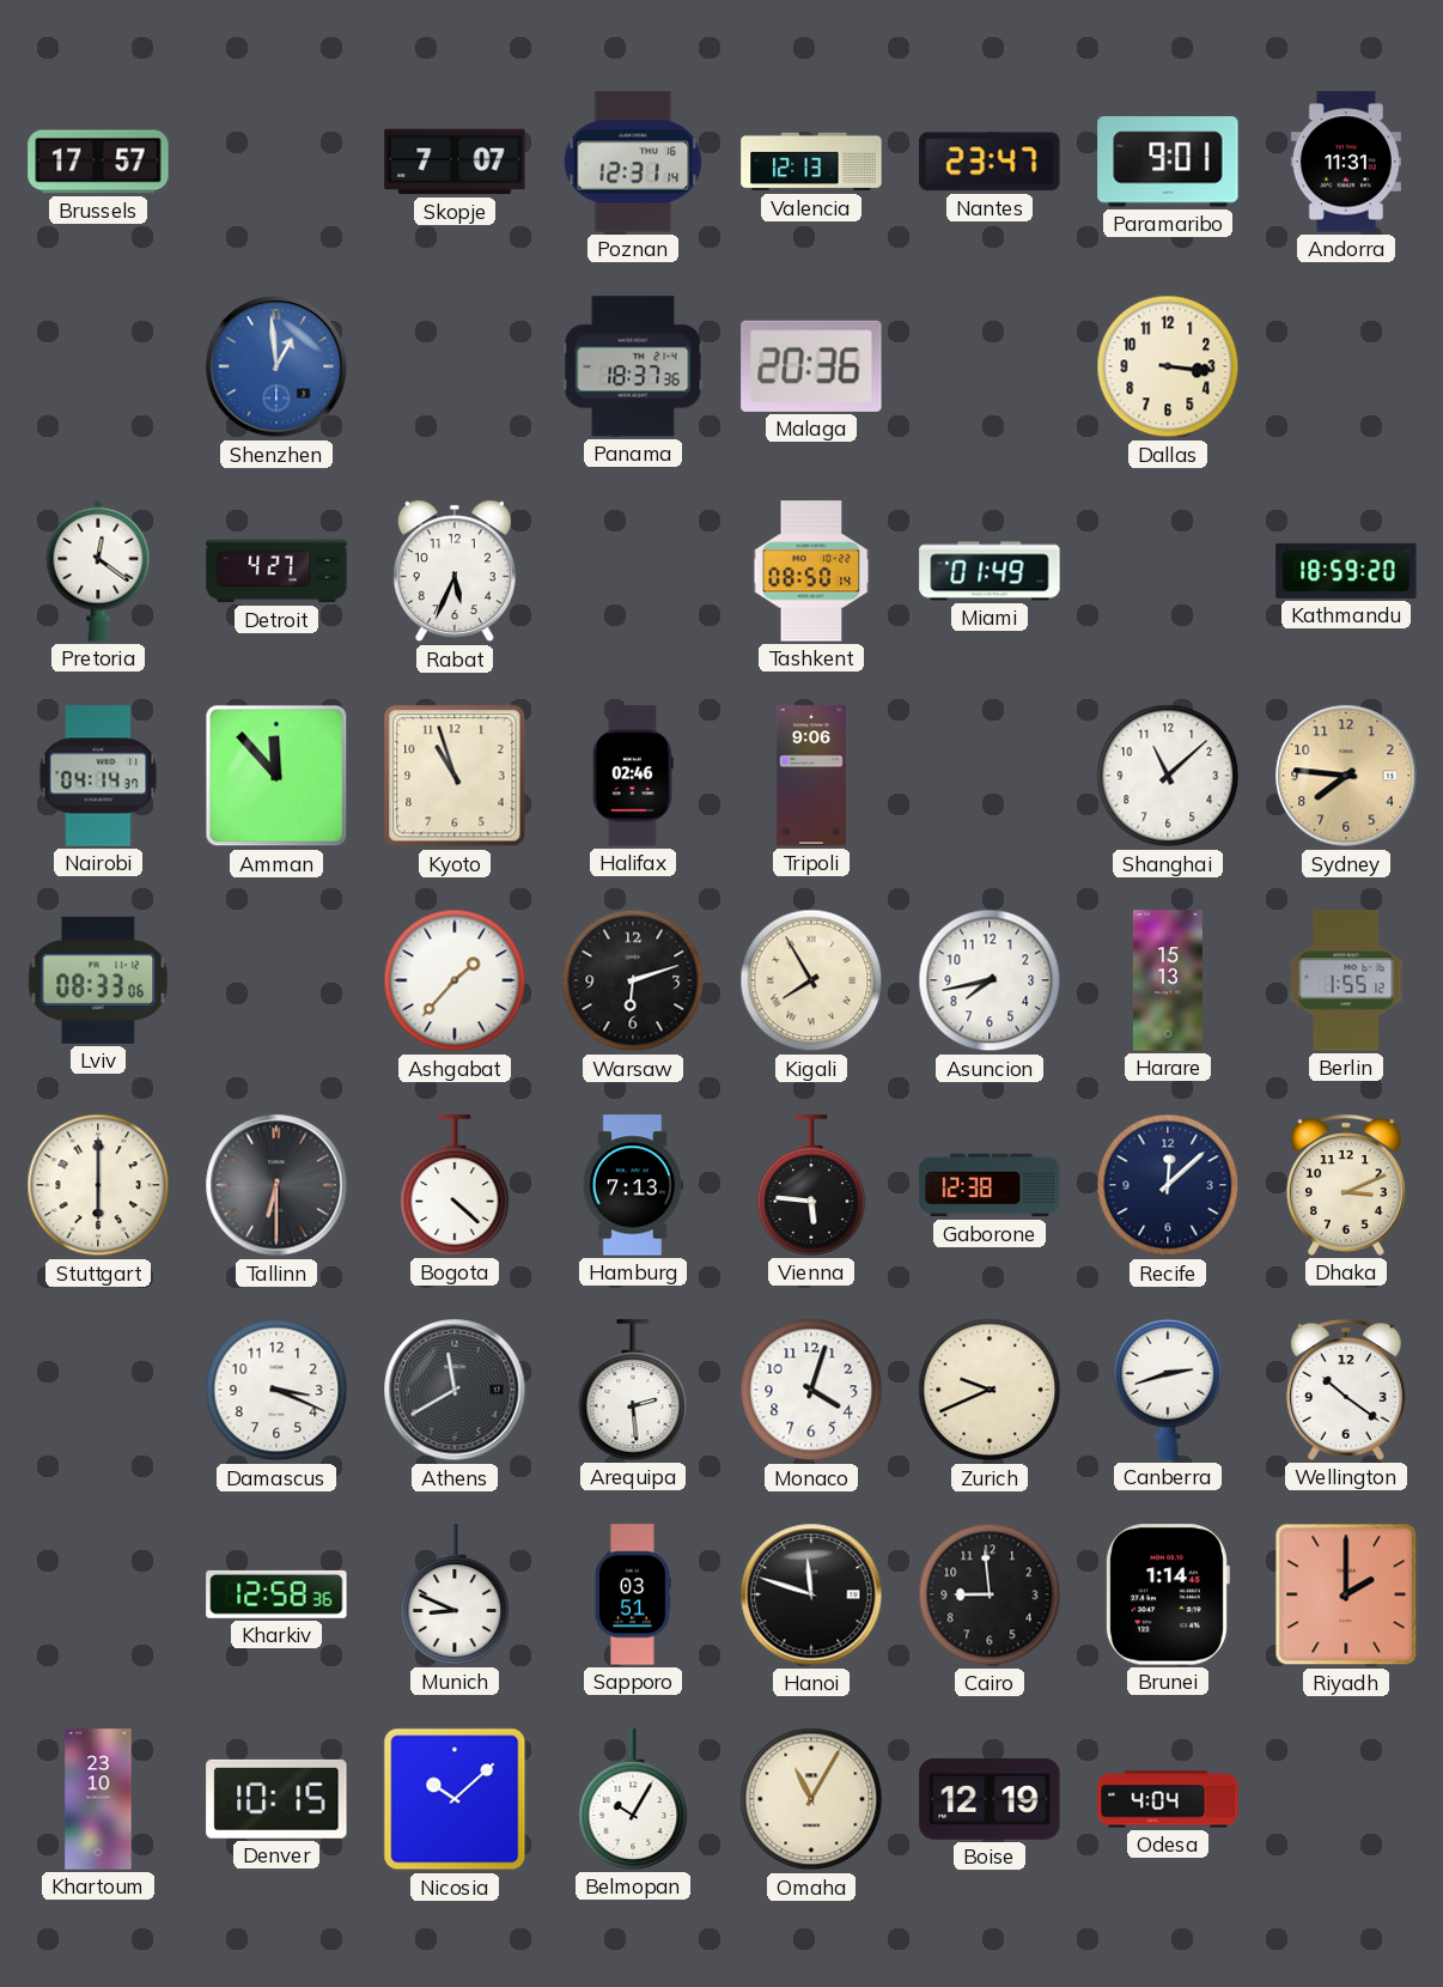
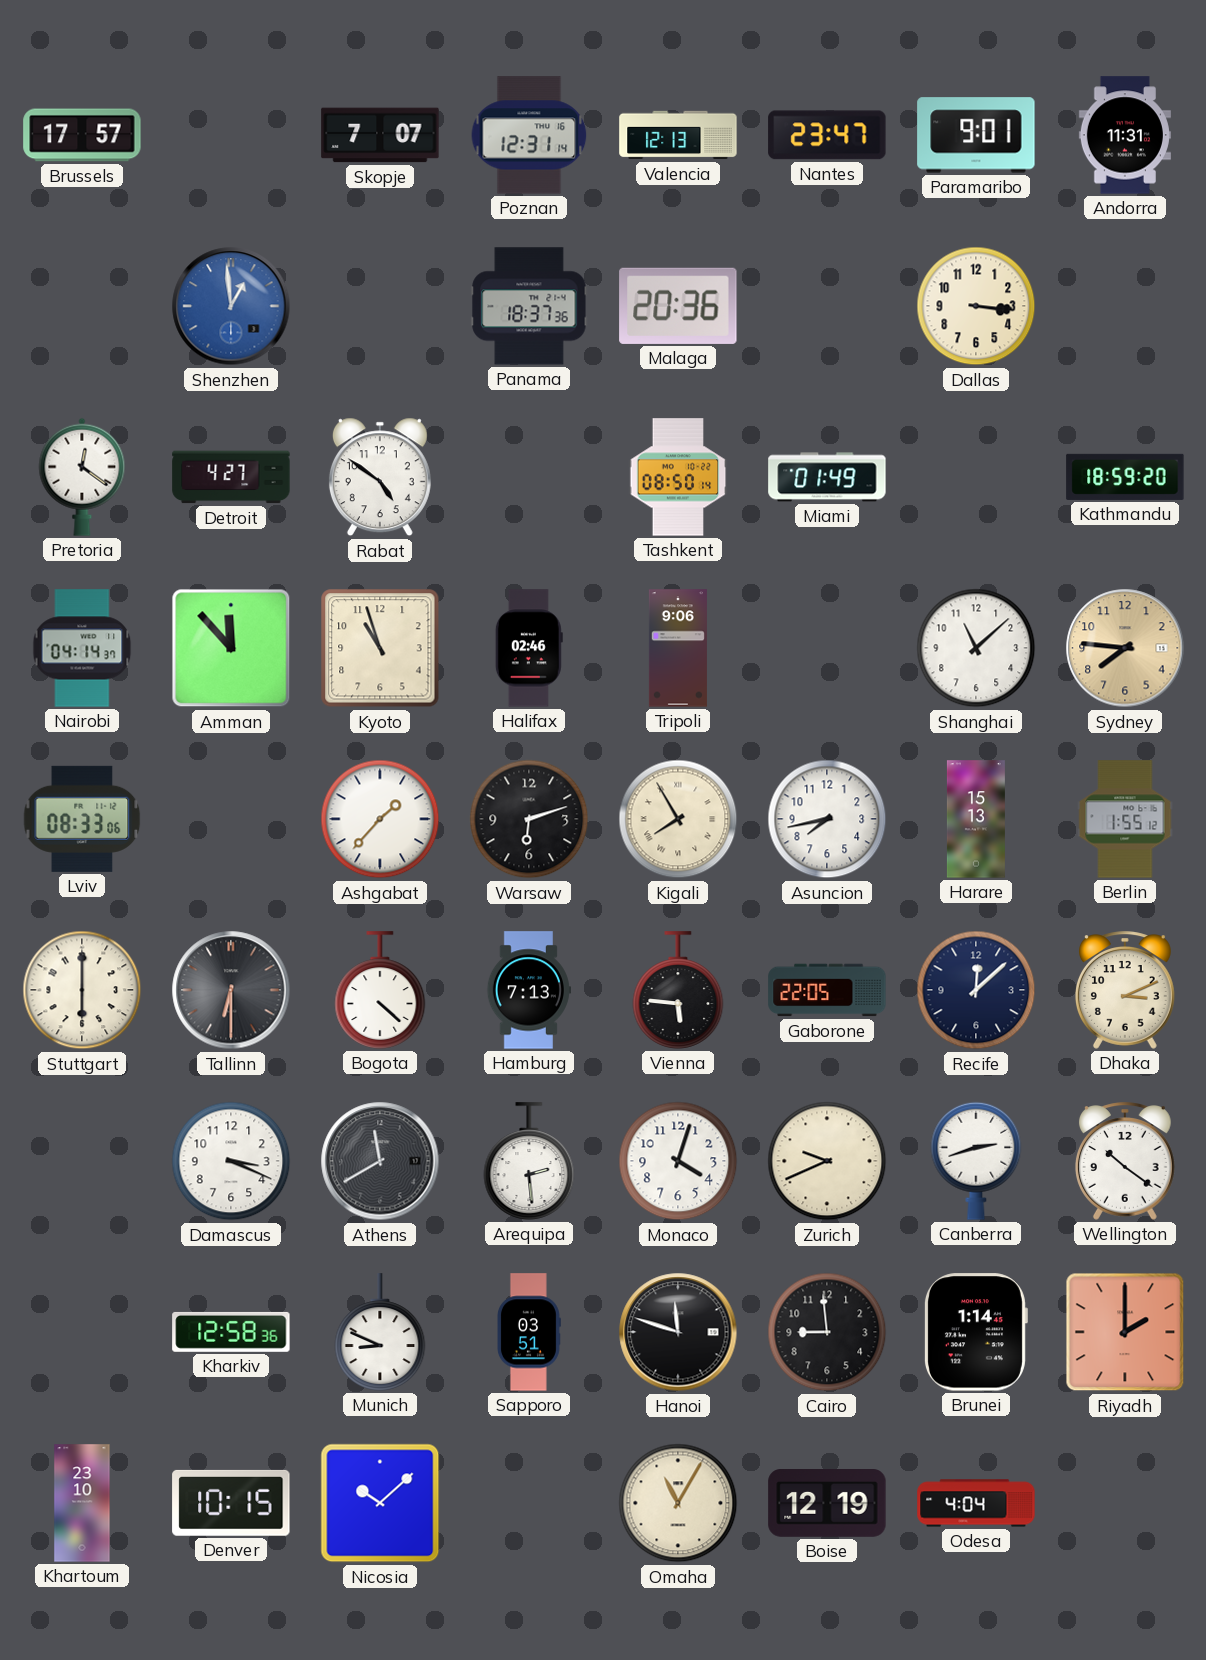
Rabat: 5:34 -> 4:51 (380, 477)
Gaborone: 12:38 -> 22:05 (827, 990)
Belmopan: 10:05 -> none (633, 1799)
